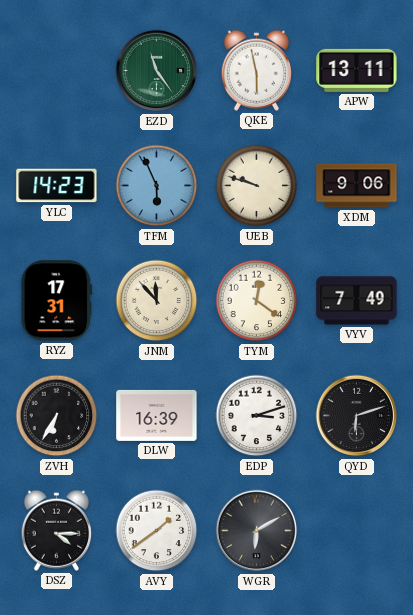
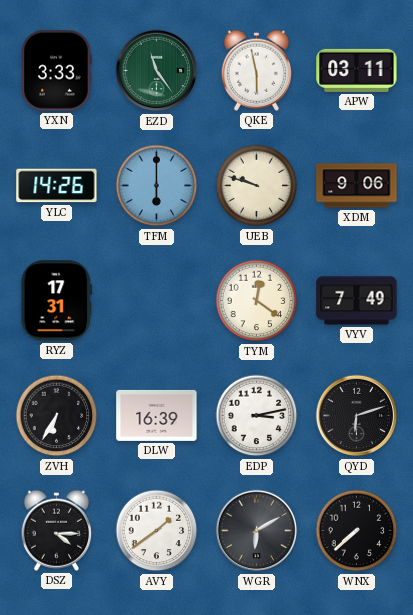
YXN: none -> 3:33 (56, 71)
APW: 13:11 -> 03:11 (357, 70)
YLC: 14:23 -> 14:26 (57, 186)
TFM: 5:56 -> 6:00 (157, 186)
JNM: 11:53 -> none (157, 301)
EDP: 3:12 -> 3:13 (257, 416)
WNX: none -> 7:38 (357, 531)
